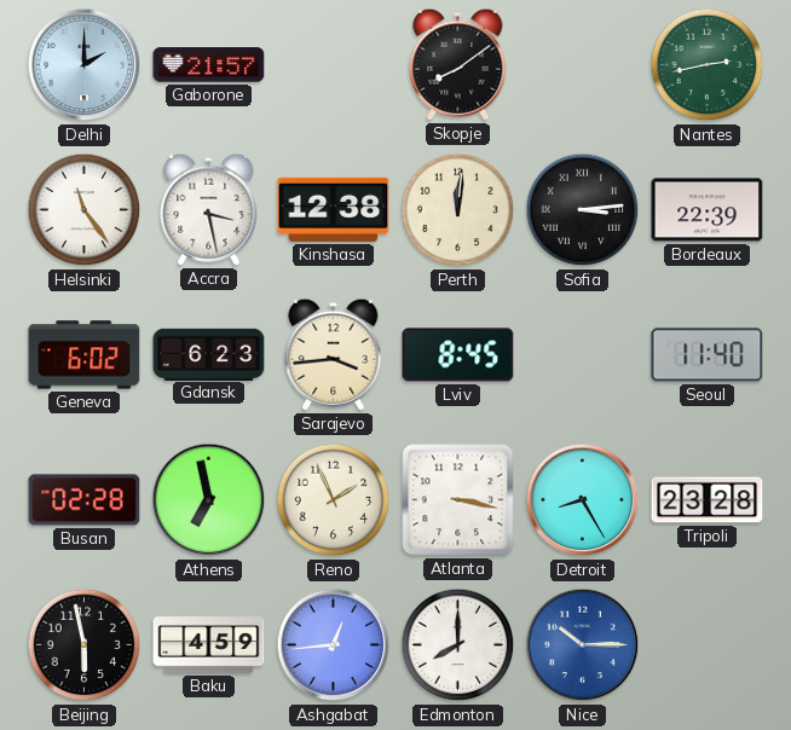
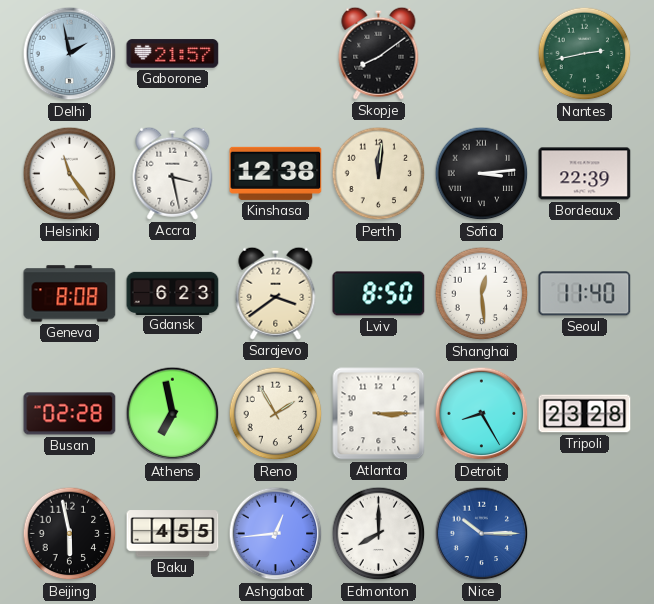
Delhi: 2:00 -> 1:58 (70, 54)
Geneva: 6:02 -> 8:08 (70, 294)
Sarajevo: 3:44 -> 3:39 (276, 293)
Lviv: 8:45 -> 8:50 (379, 294)
Shanghai: none -> 12:29 (482, 294)
Reno: 1:56 -> 1:55 (276, 414)
Atlanta: 3:17 -> 3:15 (379, 414)
Baku: 4:59 -> 4:55 (173, 534)
